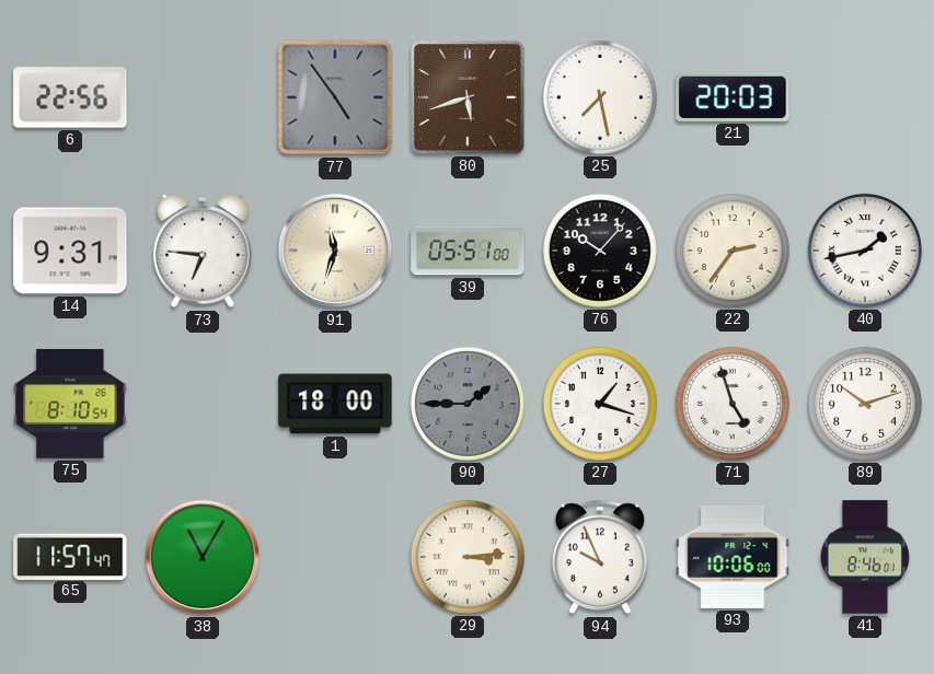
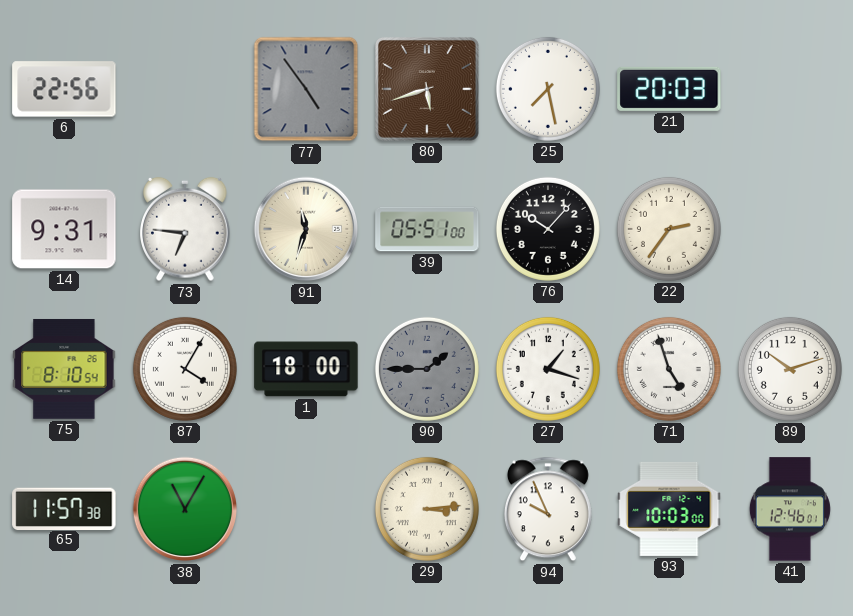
40: 1:43 -> none (865, 251)
87: none -> 4:05 (185, 369)
65: 11:57:47 -> 11:57:38 (64, 508)
93: 10:06 -> 10:03 (669, 509)
41: 8:46 -> 12:46 (790, 509)
